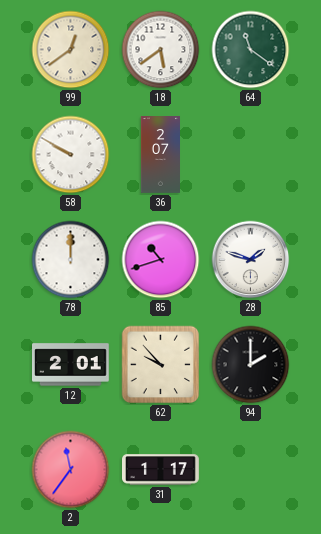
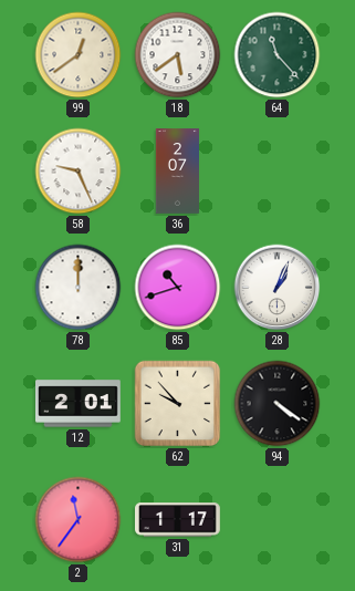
64: 11:21 -> 11:23 (278, 55)
58: 9:50 -> 9:26 (79, 172)
28: 1:48 -> 1:04 (278, 288)
94: 2:00 -> 4:21 (278, 404)
